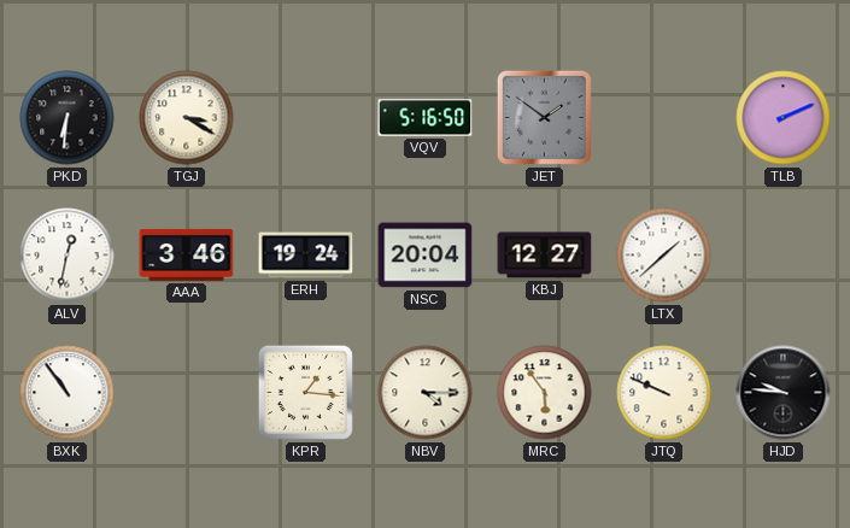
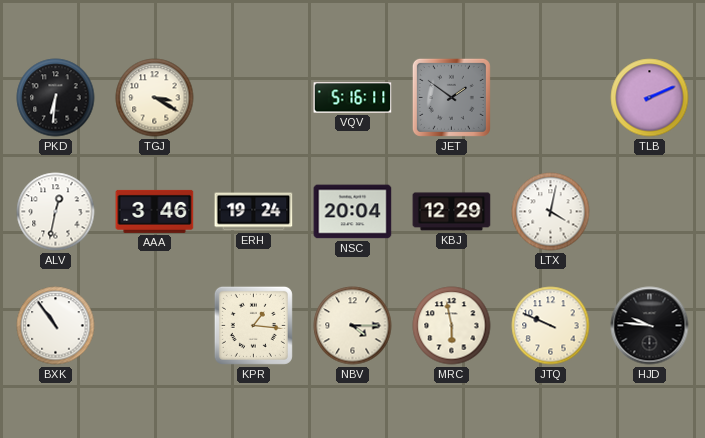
VQV: 5:16:50 -> 5:16:11 (353, 98)
KBJ: 12:27 -> 12:29 (452, 212)
LTX: 1:38 -> 4:02 (551, 212)
MRC: 5:54 -> 5:58 (452, 326)
